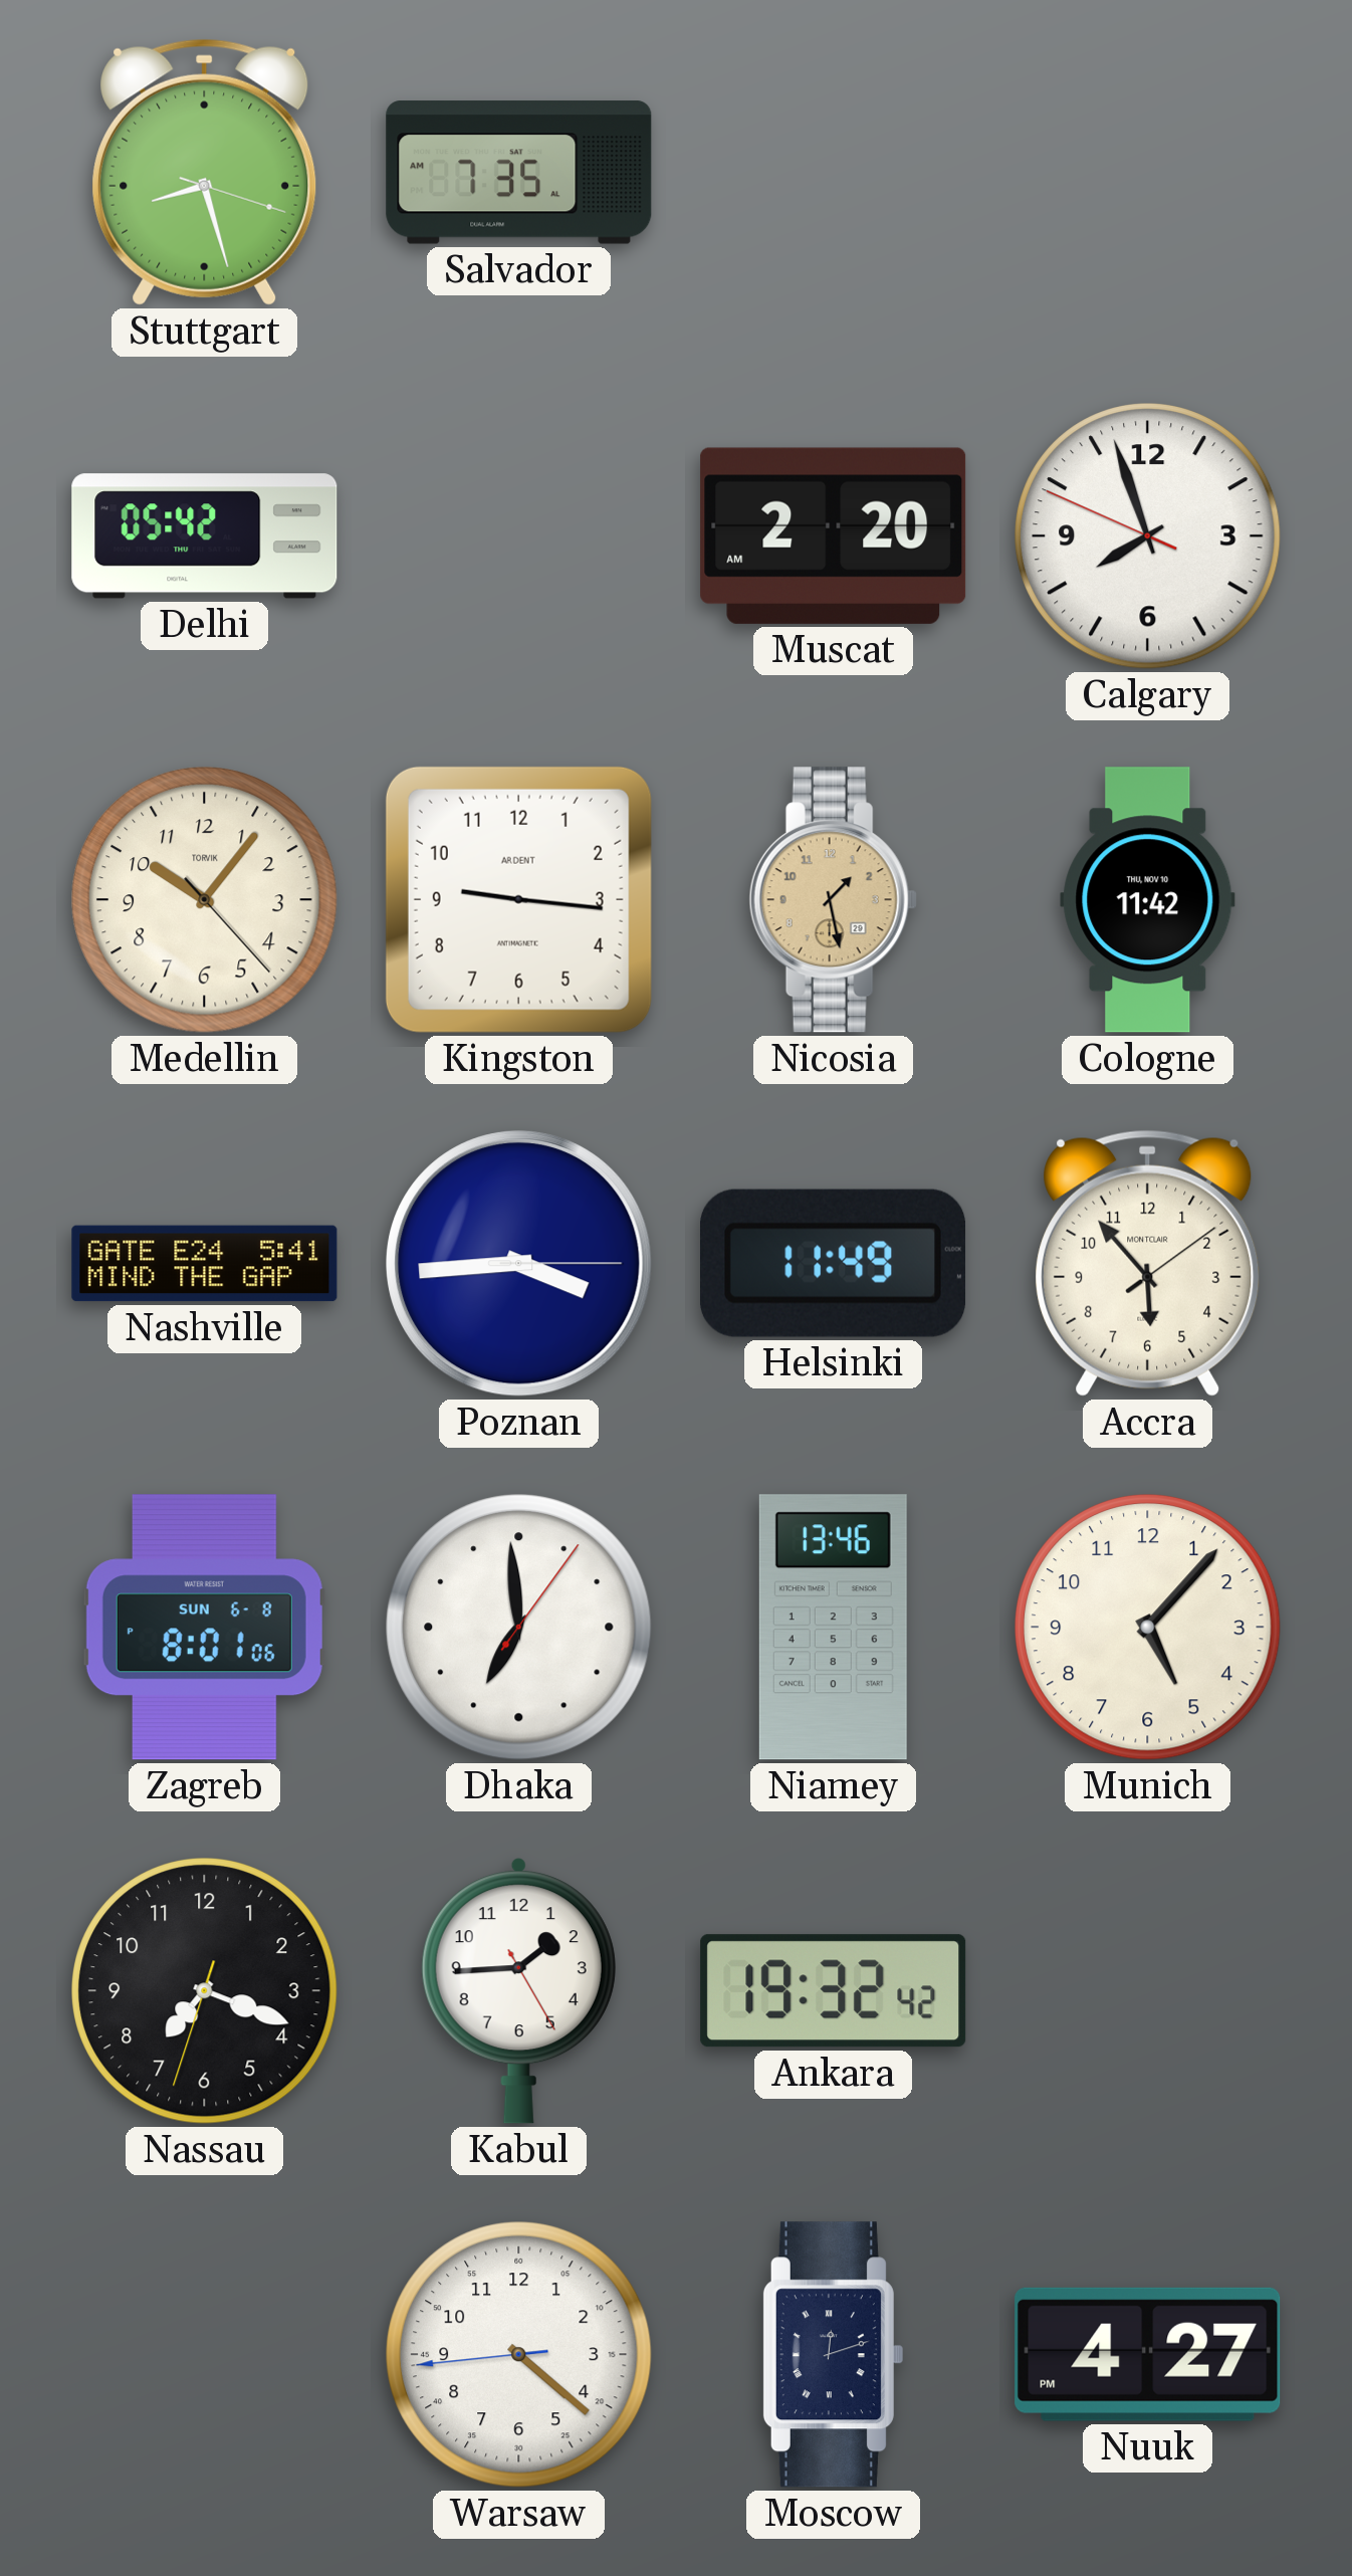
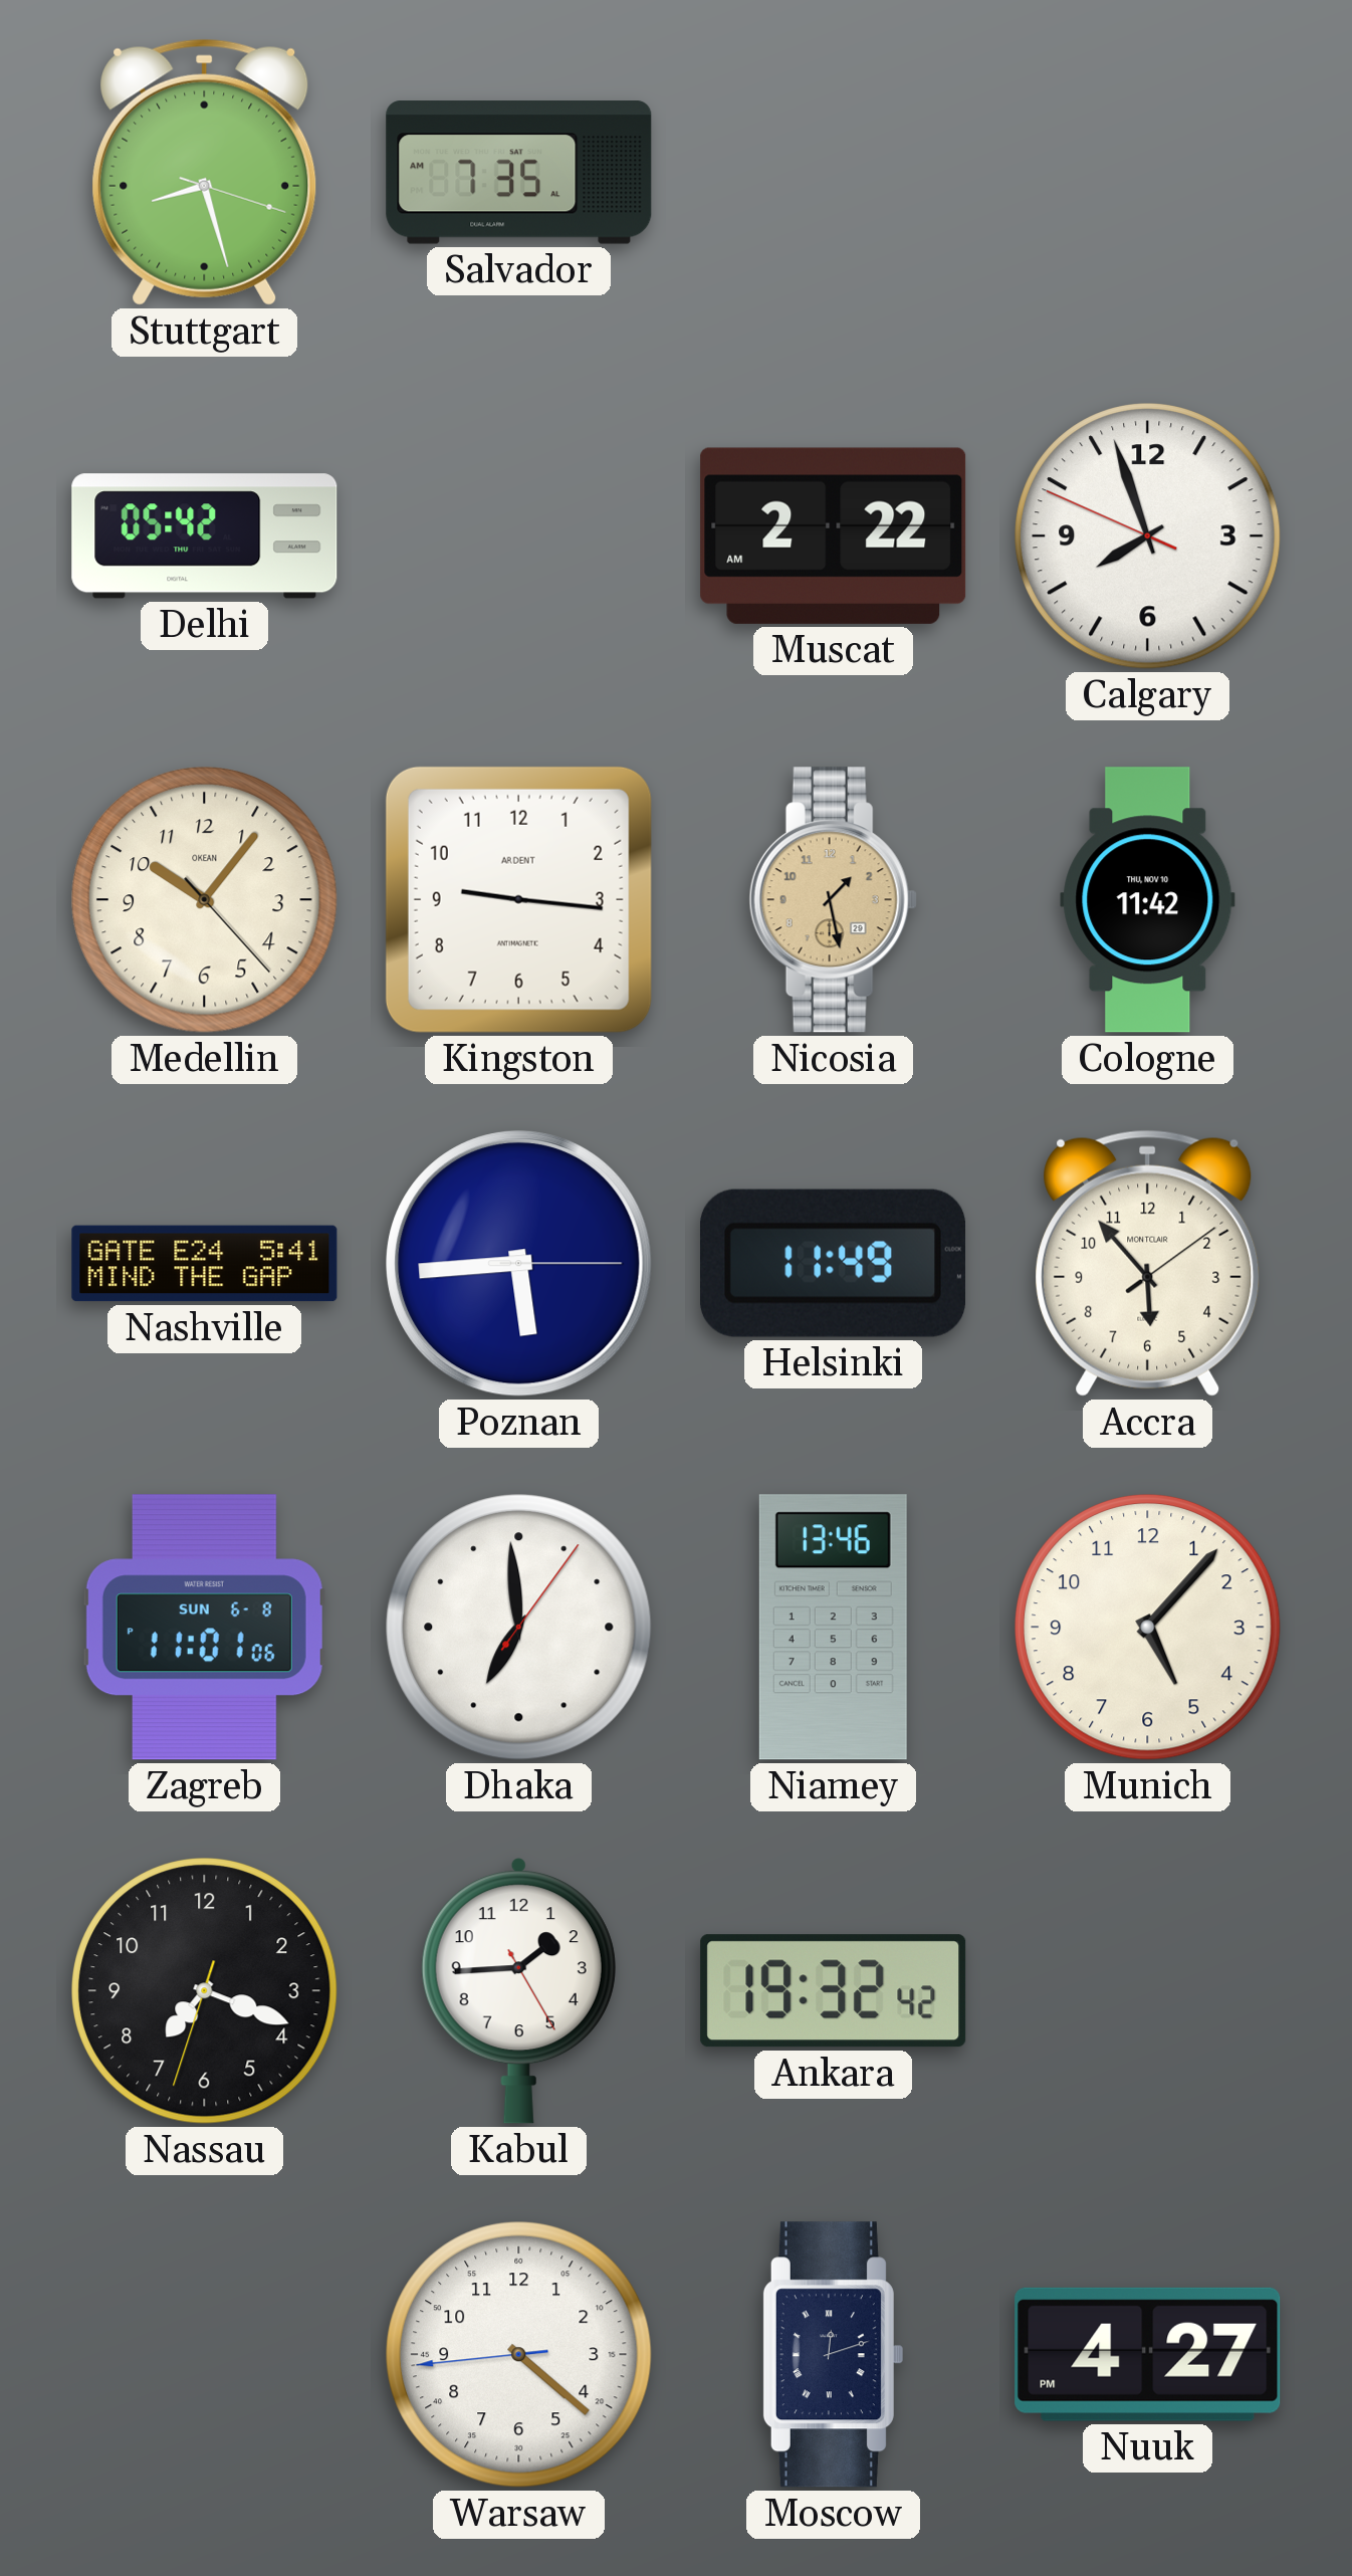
Muscat: 2:20 -> 2:22 (834, 535)
Medellin brand: TORVIK -> OKEAN (205, 900)
Poznan: 3:44 -> 5:44 (519, 1264)
Zagreb: 8:01 -> 11:01 (204, 1628)
